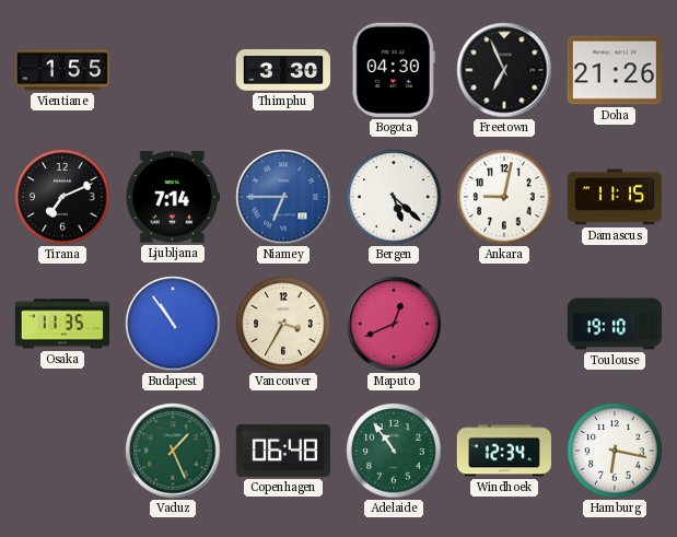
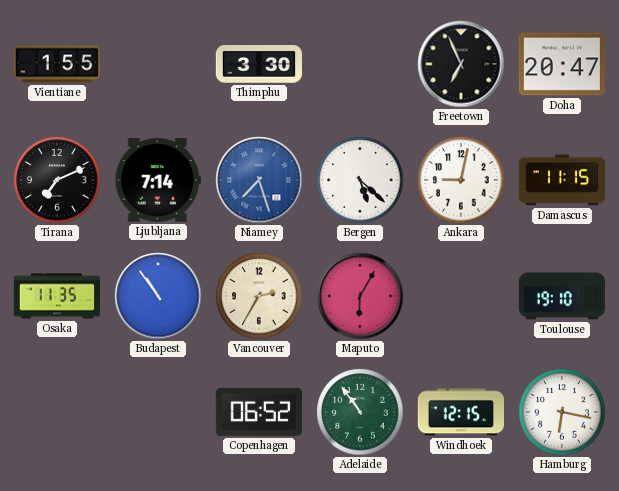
Bogota: 04:30 -> none (394, 70)
Doha: 21:26 -> 20:47 (561, 64)
Niamey: 6:45 -> 7:27 (259, 180)
Vancouver: 3:35 -> 2:35 (259, 296)
Maputo: 12:41 -> 6:05 (360, 296)
Vaduz: 1:26 -> none (173, 451)
Copenhagen: 06:48 -> 06:52 (258, 412)
Windhoek: 12:34 -> 12:15 (460, 412)
